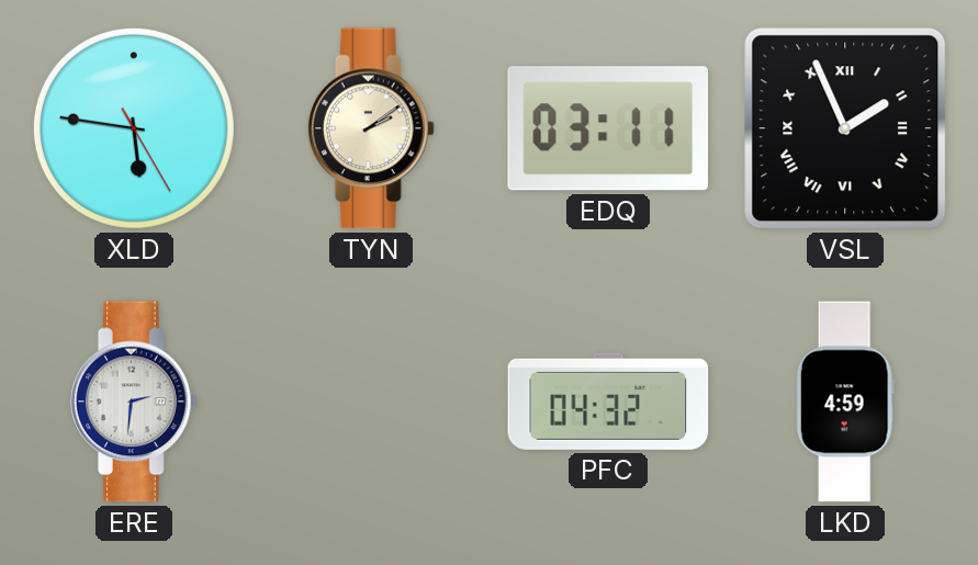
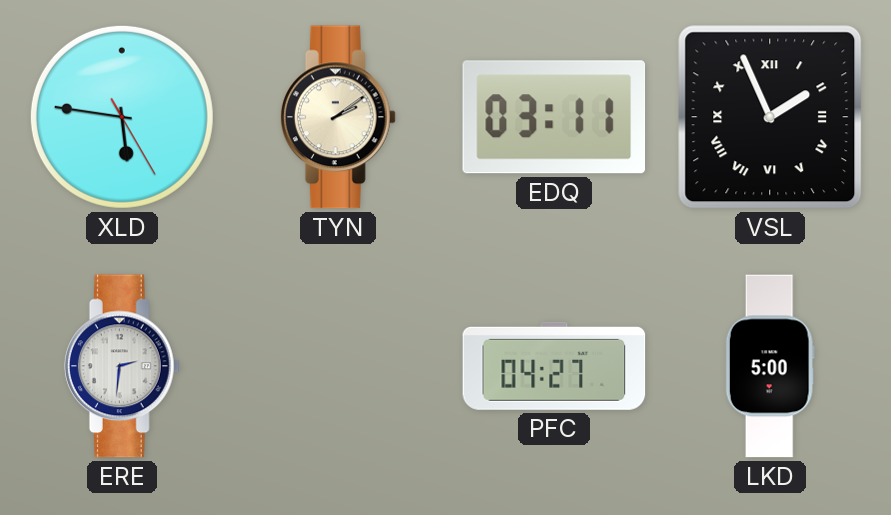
PFC: 04:32 -> 04:27 (554, 366)
LKD: 4:59 -> 5:00 (770, 366)
